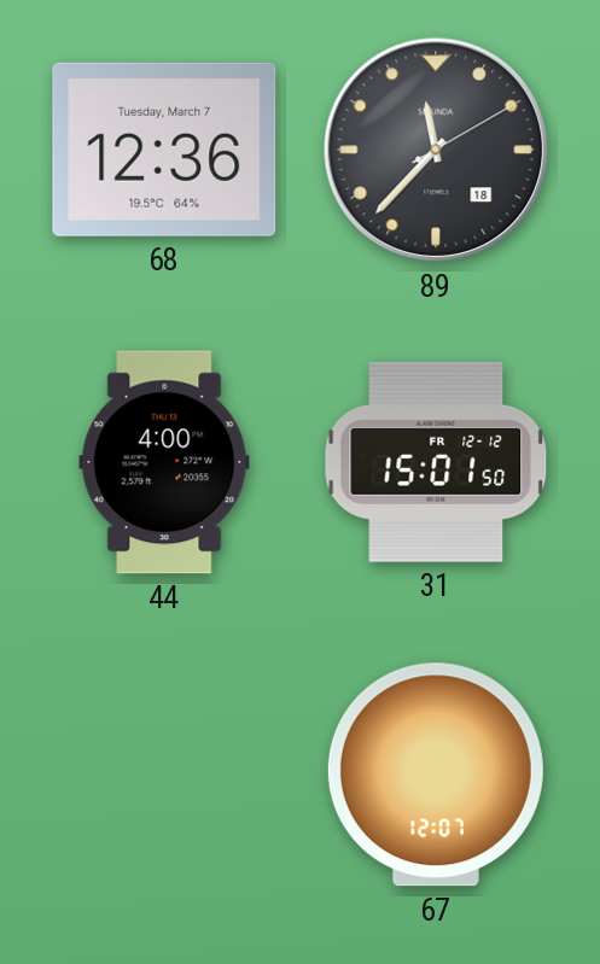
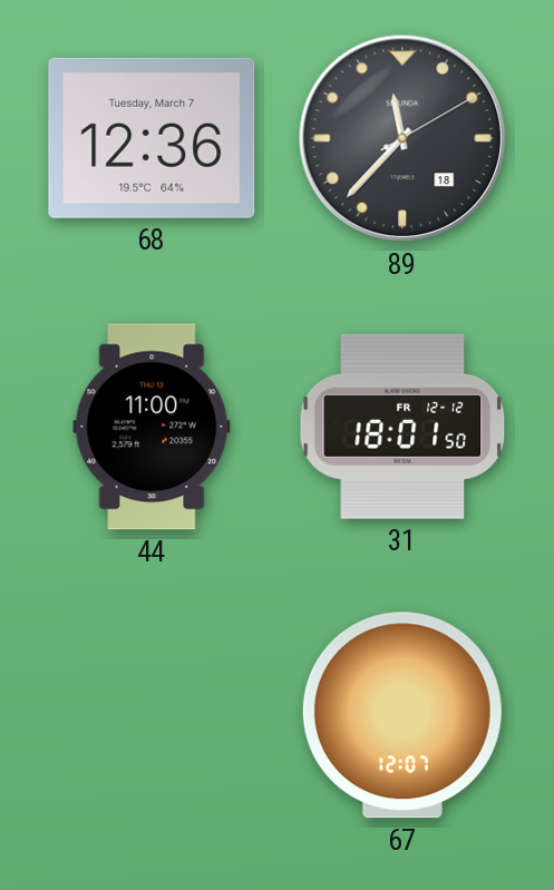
44: 4:00 -> 11:00 (152, 427)
31: 15:01 -> 18:01 (402, 427)
